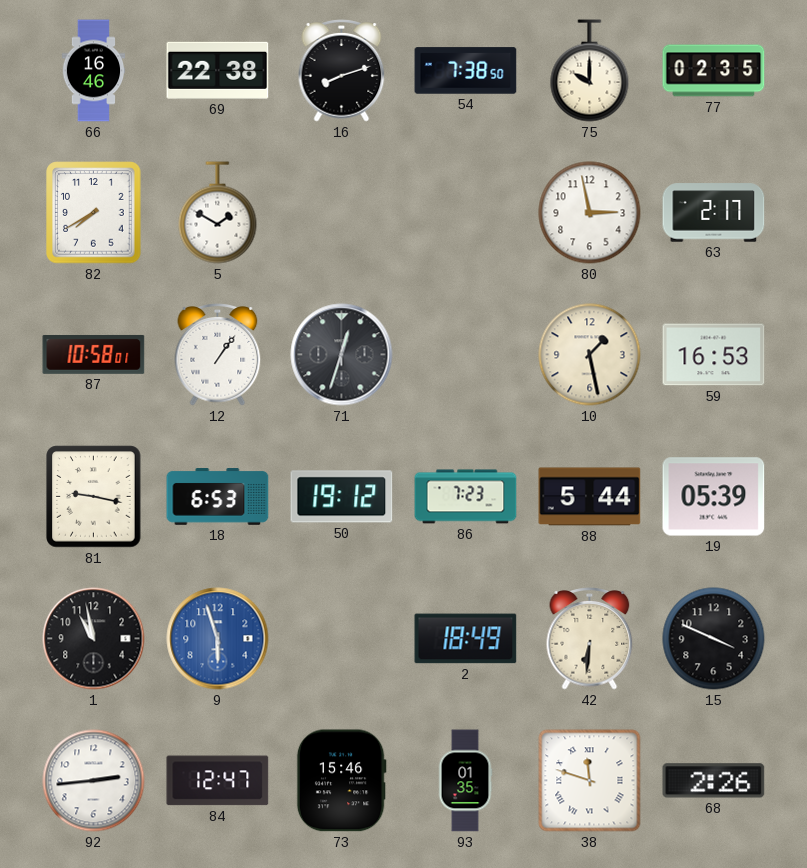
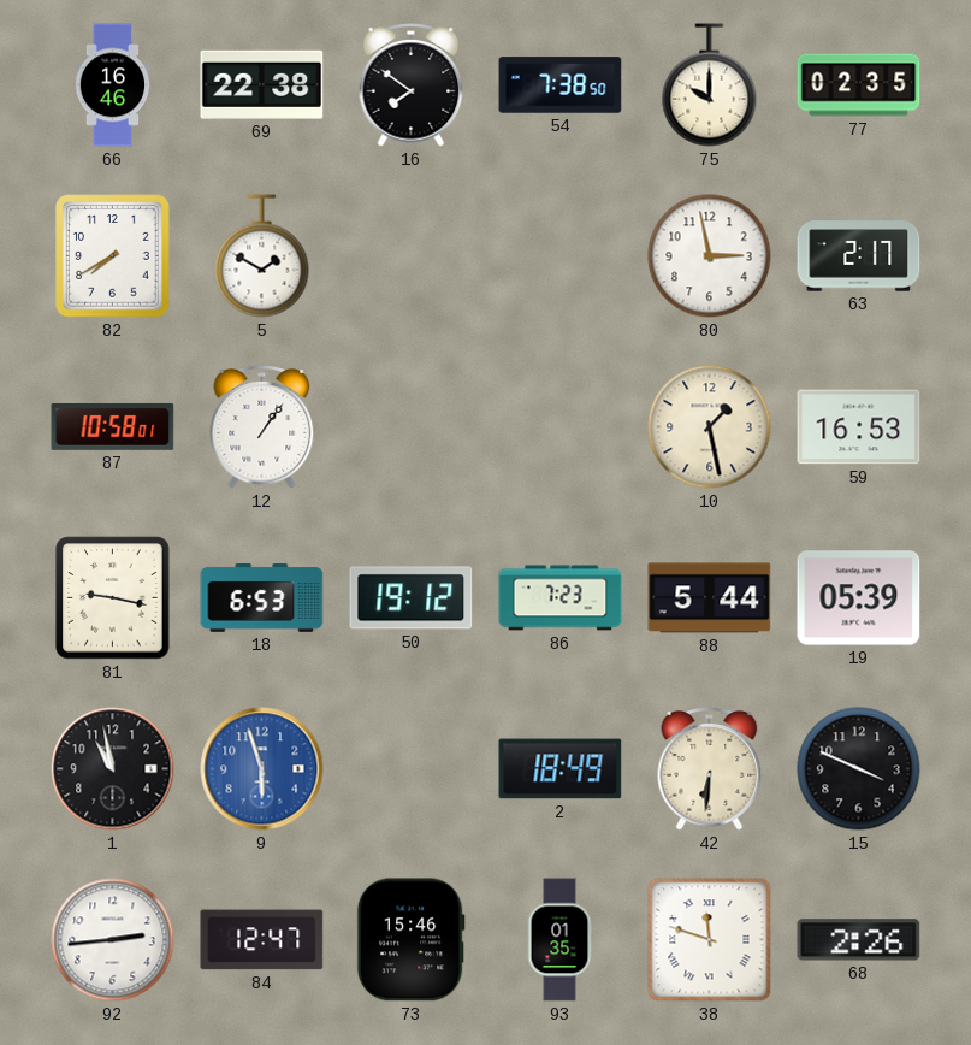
16: 8:12 -> 7:51 (412, 85)
71: 12:33 -> none (342, 355)
